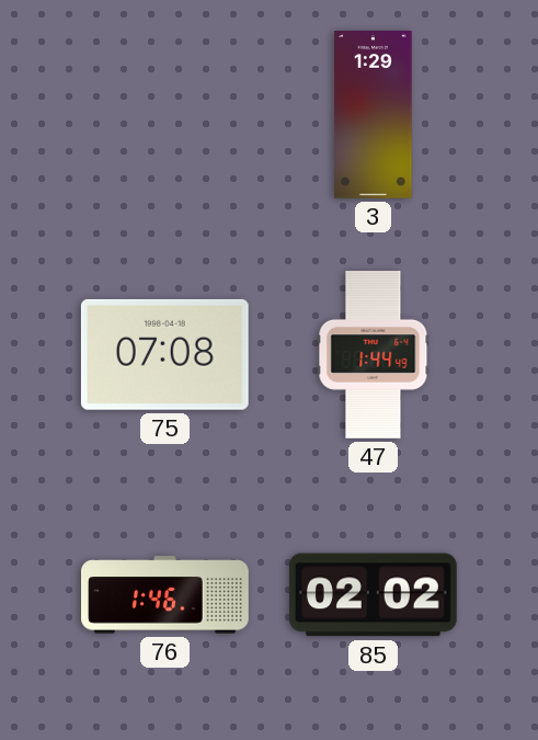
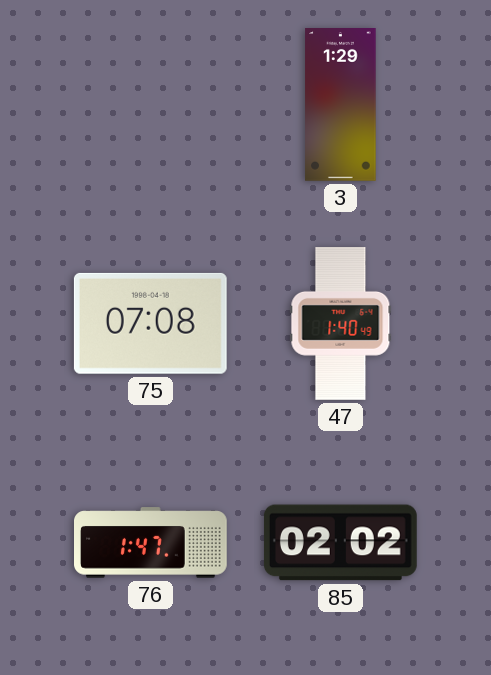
47: 1:44 -> 1:40 (341, 324)
76: 1:46 -> 1:47 (151, 543)
